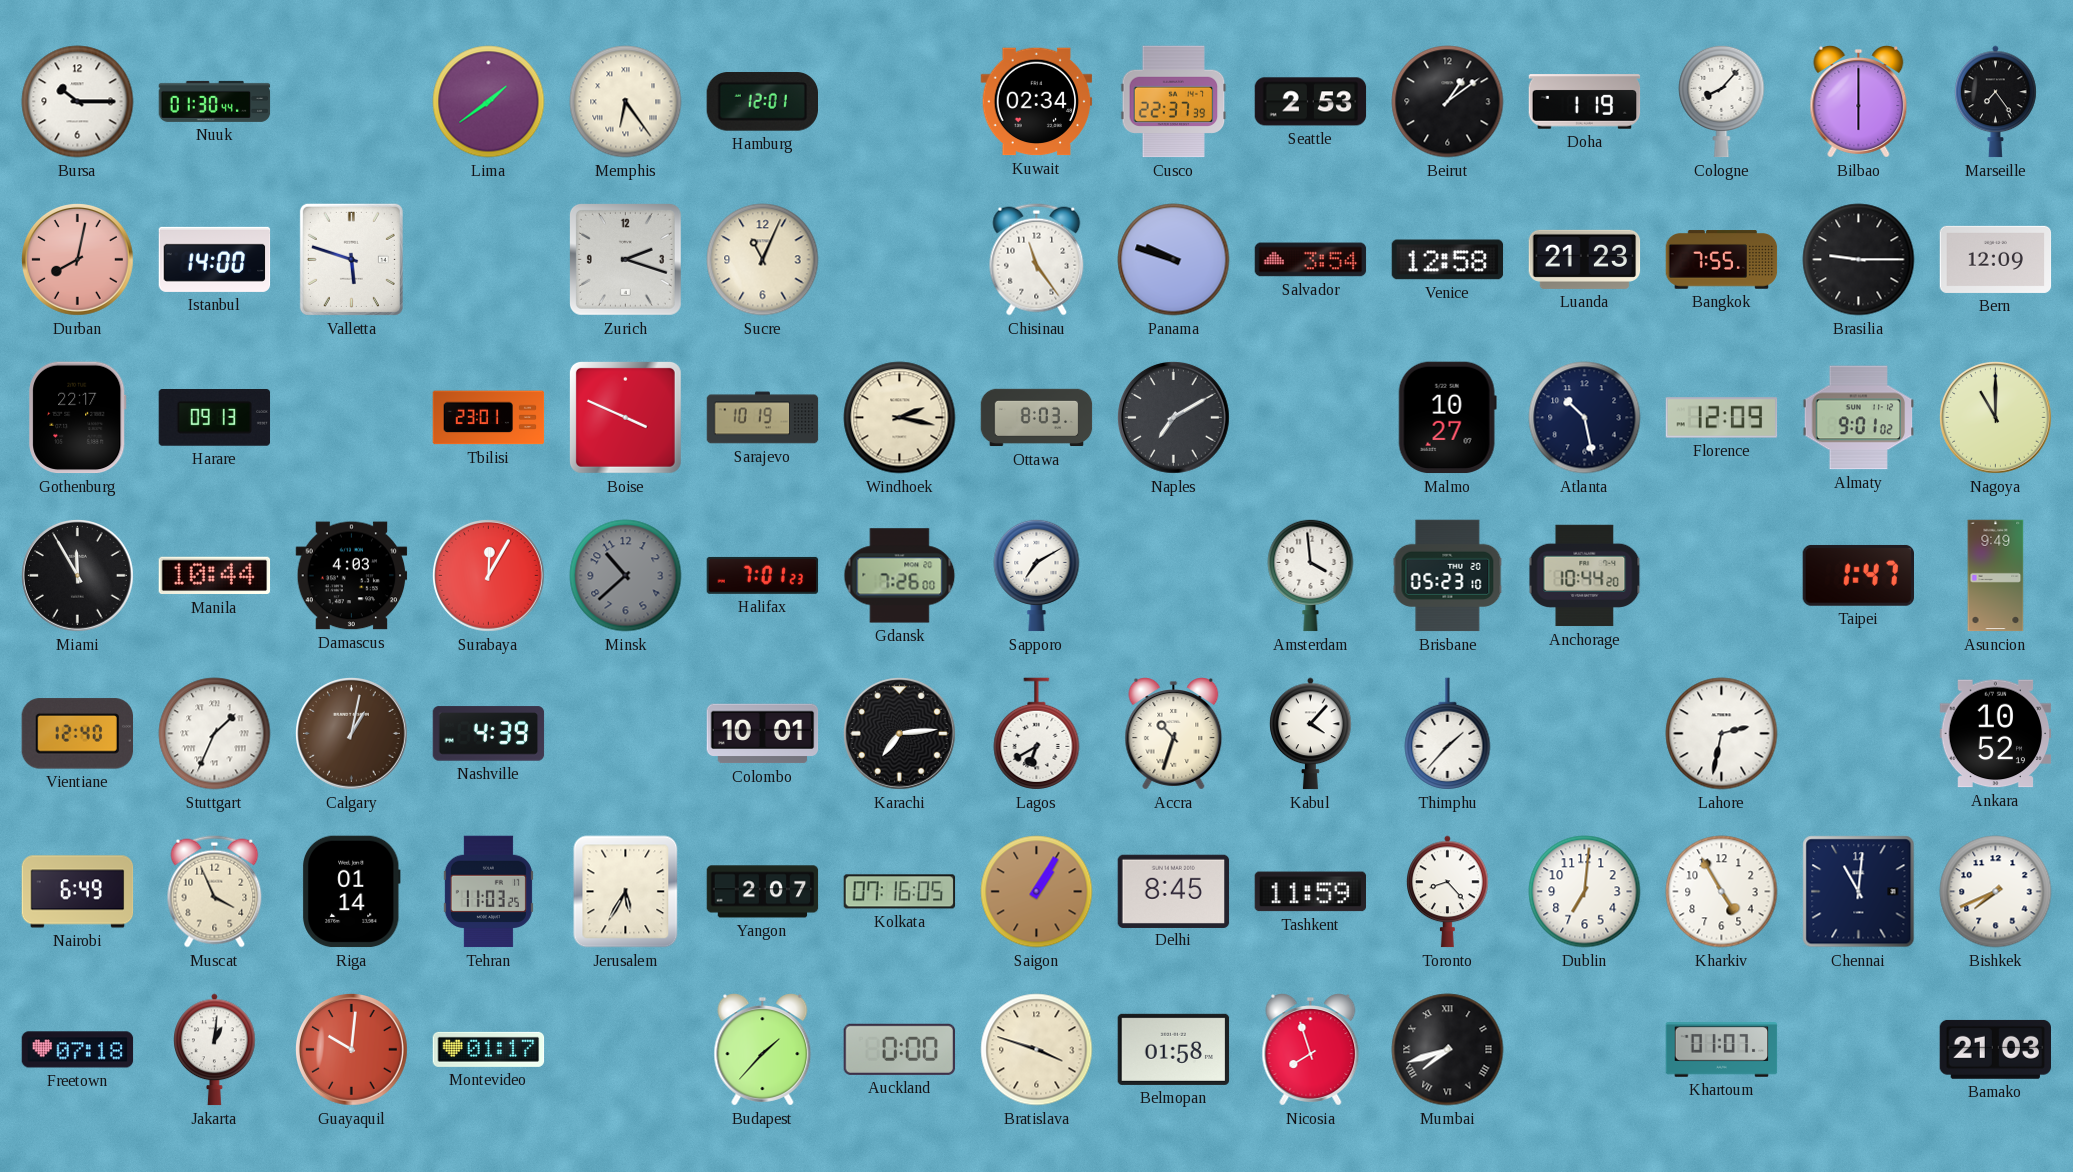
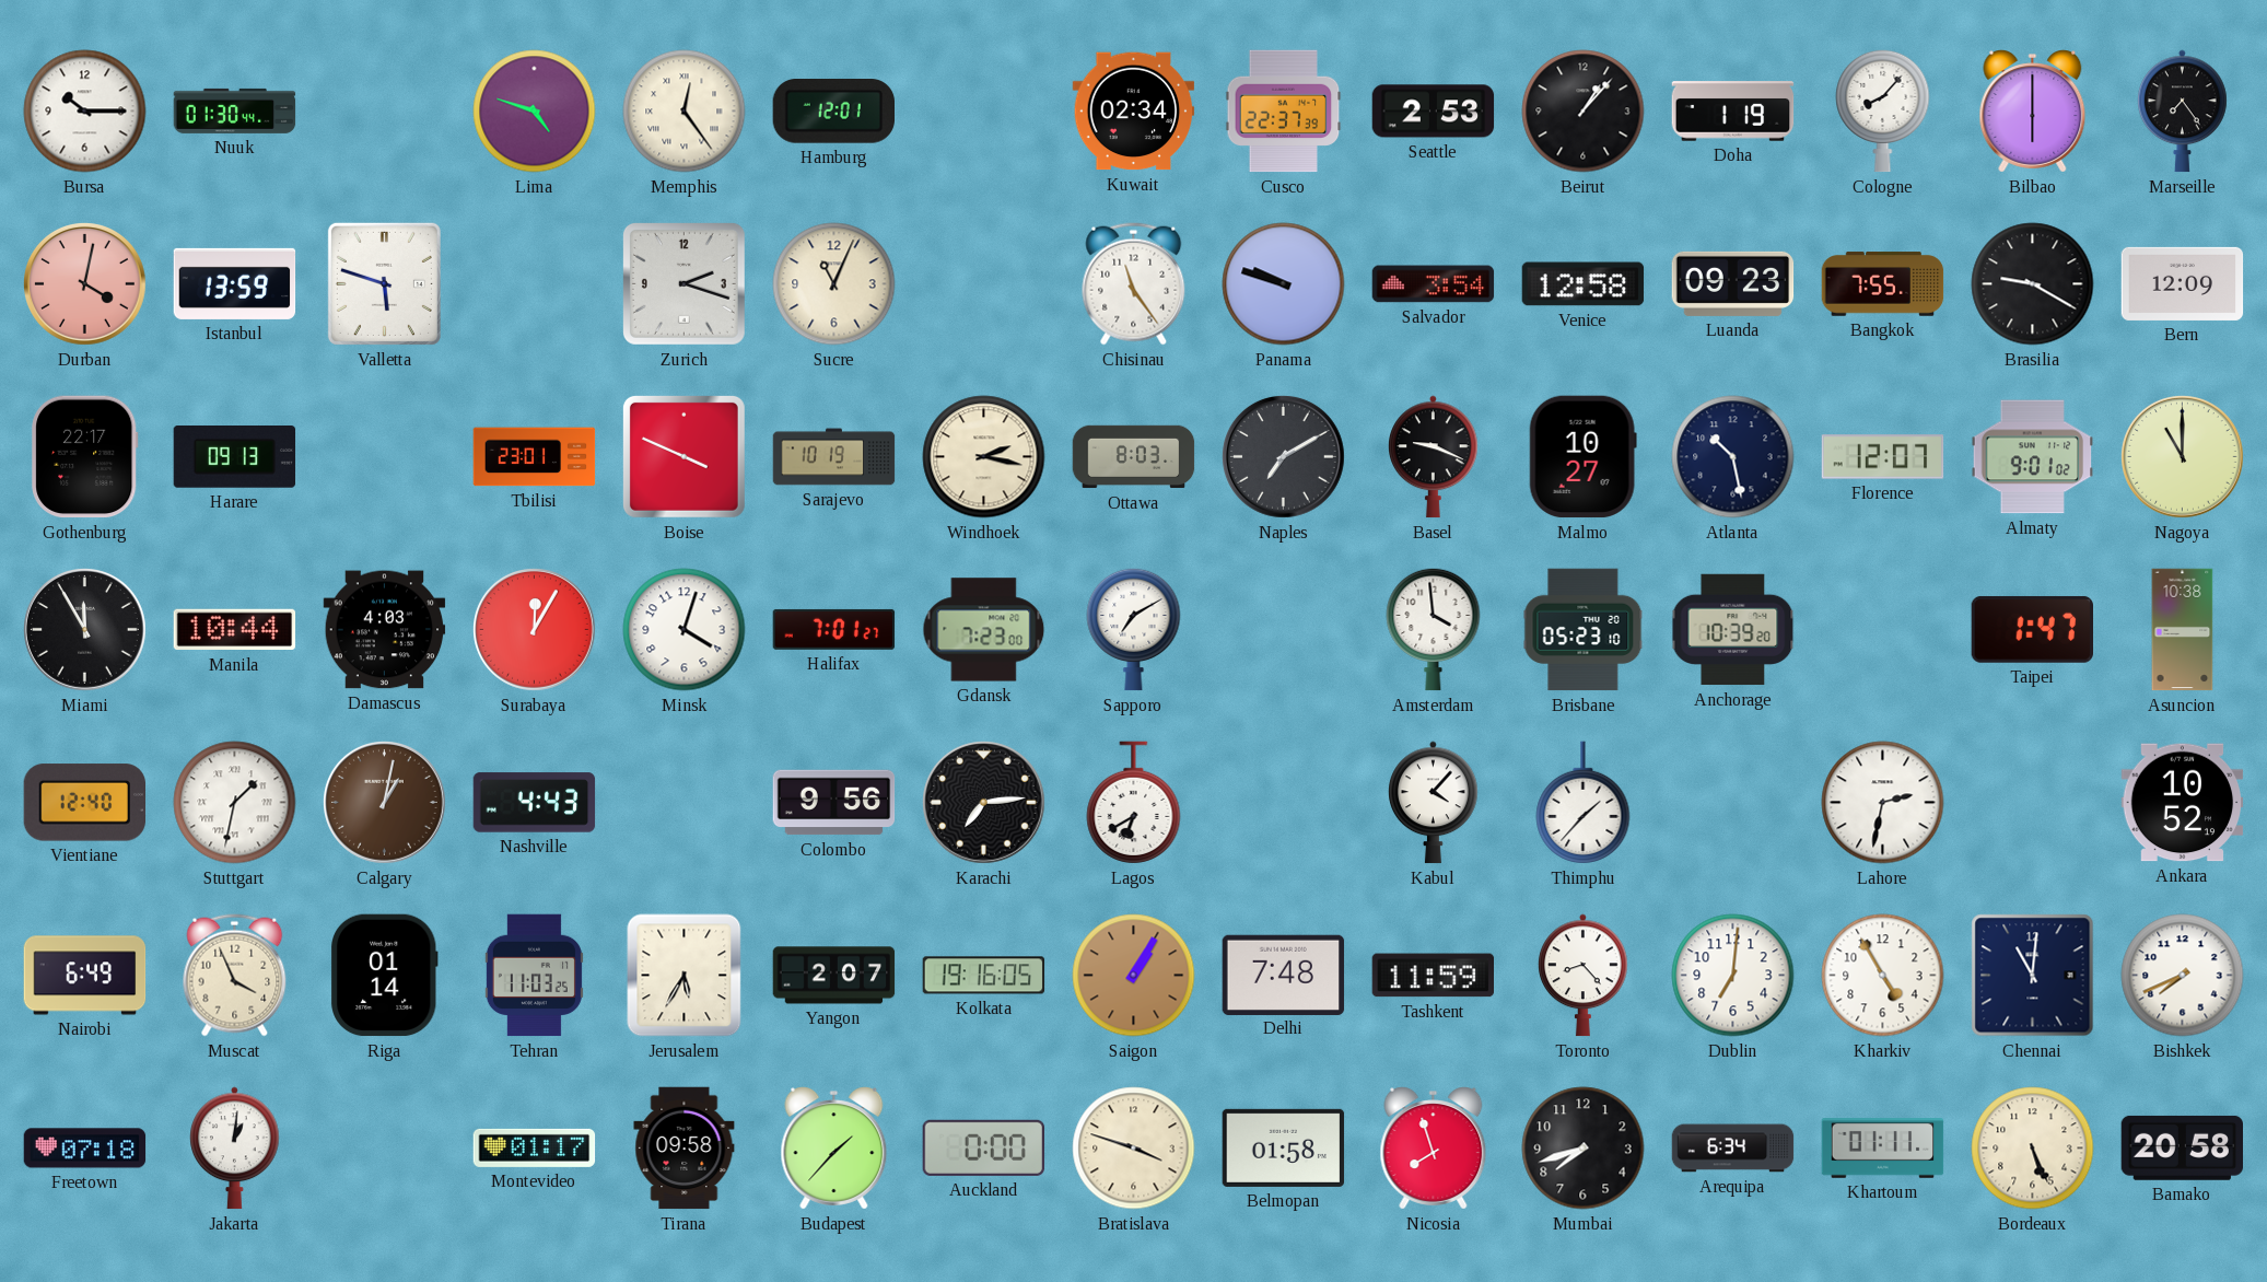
Lima: 1:39 -> 4:48 (535, 112)
Memphis: 6:24 -> 12:24 (685, 112)
Beirut: 1:09 -> 1:07 (1584, 112)
Durban: 8:02 -> 4:02 (85, 284)
Istanbul: 14:00 -> 13:59 (235, 283)
Luanda: 21:23 -> 09:23 (1733, 283)
Brasilia: 9:15 -> 9:20 (2033, 284)
Basel: none -> 9:19 (1434, 457)
Florence: 12:09 -> 12:07 (1883, 457)
Minsk: 10:38 -> 4:03 (685, 630)
Minsk dial: grey -> white (685, 630)
Halifax: 7:01:23 -> 7:01:27 (834, 629)
Gdansk: 7:26 -> 7:23 (984, 630)
Anchorage: 10:44 -> 10:39 (1733, 630)
Asuncion: 9:49 -> 10:38 (2183, 630)
Stuttgart: 1:34 -> 1:32 (235, 803)
Nashville: 4:39 -> 4:43 (535, 803)
Colombo: 10:01 -> 9:56 (834, 803)
Accra: 10:33 -> none (1174, 734)
Kolkata: 07:16 -> 19:16 (984, 976)
Delhi: 8:45 -> 7:48 (1284, 975)
Guayaquil: 10:01 -> none (352, 1050)
Tirana: none -> 09:58 (685, 1149)
Mumbai numerals: Roman -> Arabic (1584, 1149)
Arequipa: none -> 6:34 (1733, 1149)
Khartoum: 01:07 -> 01:11 (1883, 1149)
Bordeaux: none -> 5:26 (2033, 1149)
Bamako: 21:03 -> 20:58 (2182, 1147)
